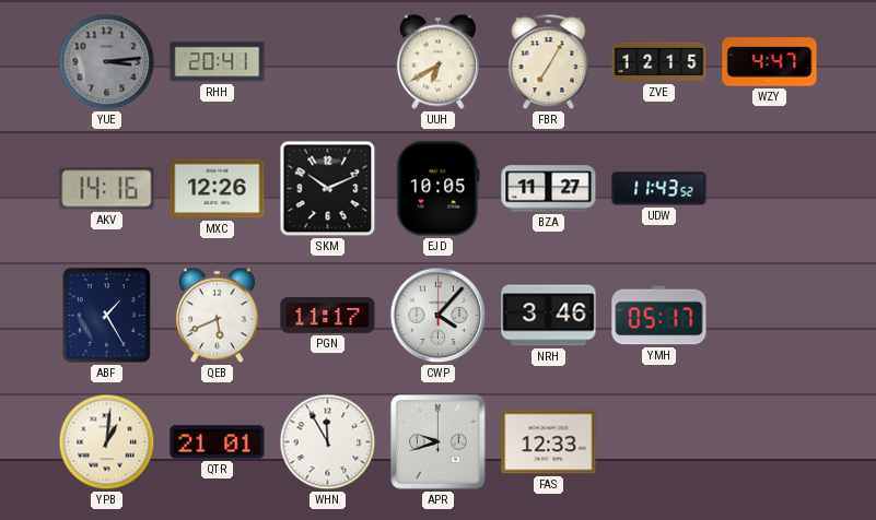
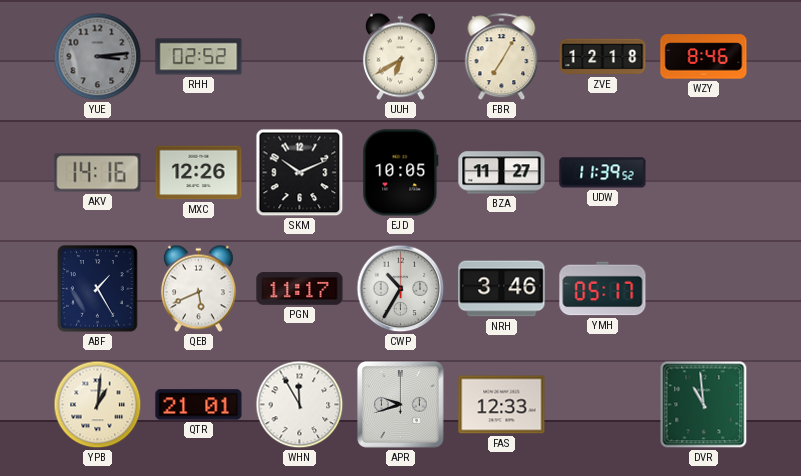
RHH: 20:41 -> 02:52 (199, 57)
ZVE: 12:15 -> 12:18 (603, 57)
WZY: 4:47 -> 8:46 (704, 57)
UDW: 11:43 -> 11:39 (603, 173)
CWP: 4:07 -> 10:35 (401, 289)
DVR: none -> 10:59 (704, 405)
